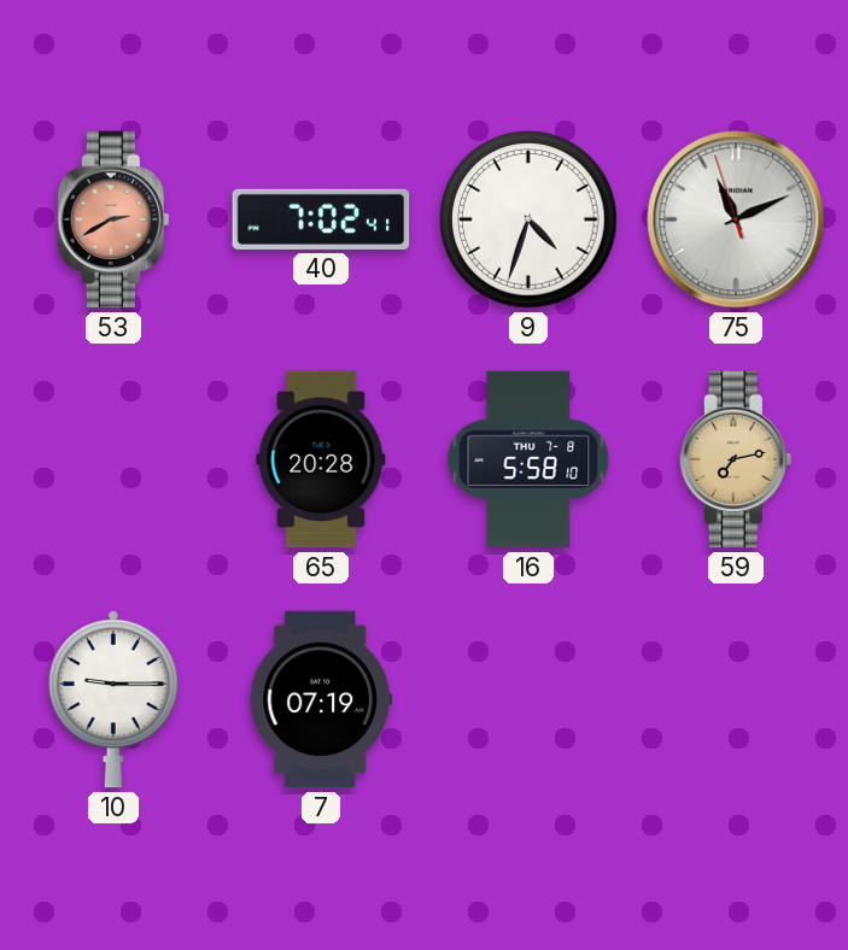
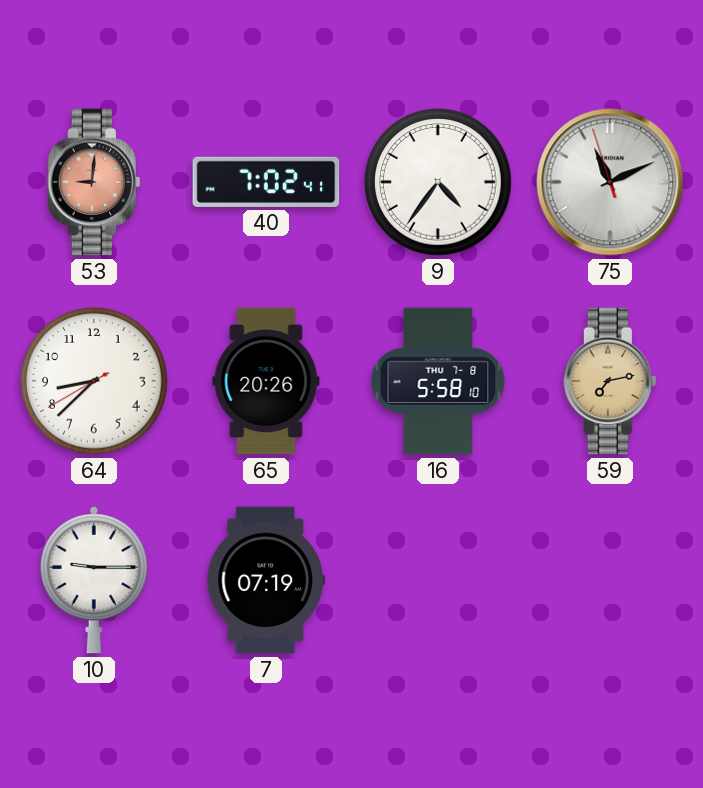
53: 2:40 -> 9:01 (93, 182)
9: 4:33 -> 4:36 (438, 182)
64: none -> 8:37 (94, 381)
65: 20:28 -> 20:26 (266, 381)
